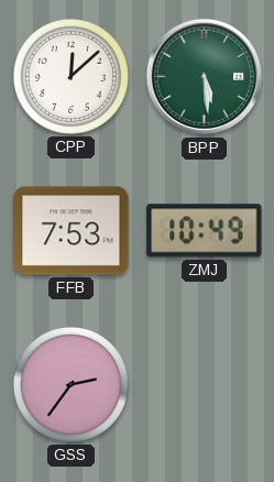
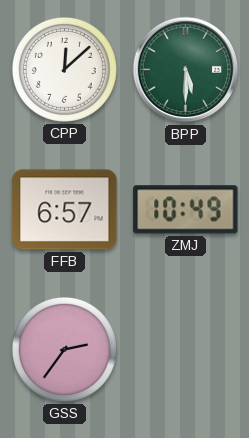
BPP: 5:29 -> 5:30 (186, 70)
FFB: 7:53 -> 6:57 (65, 210)
